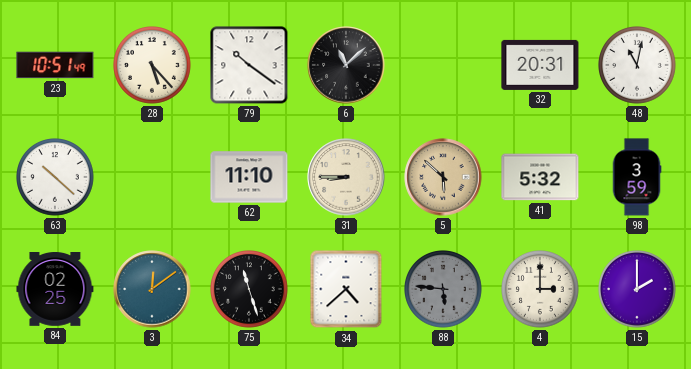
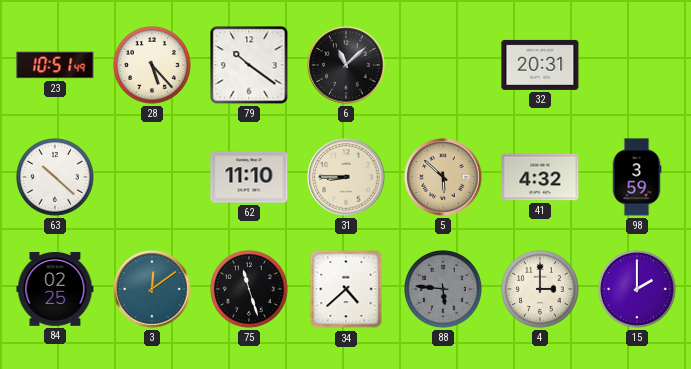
48: 11:02 -> none (638, 66)
41: 5:32 -> 4:32 (540, 177)
